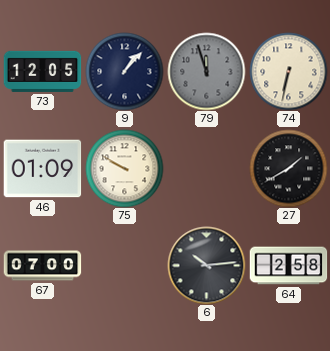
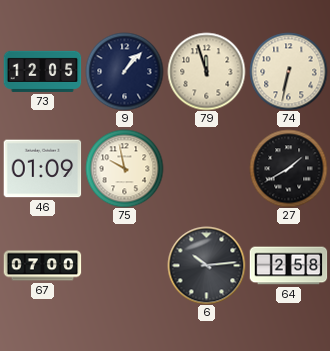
79 dial: grey -> cream (206, 71)
75: 9:50 -> 9:58 (124, 168)
